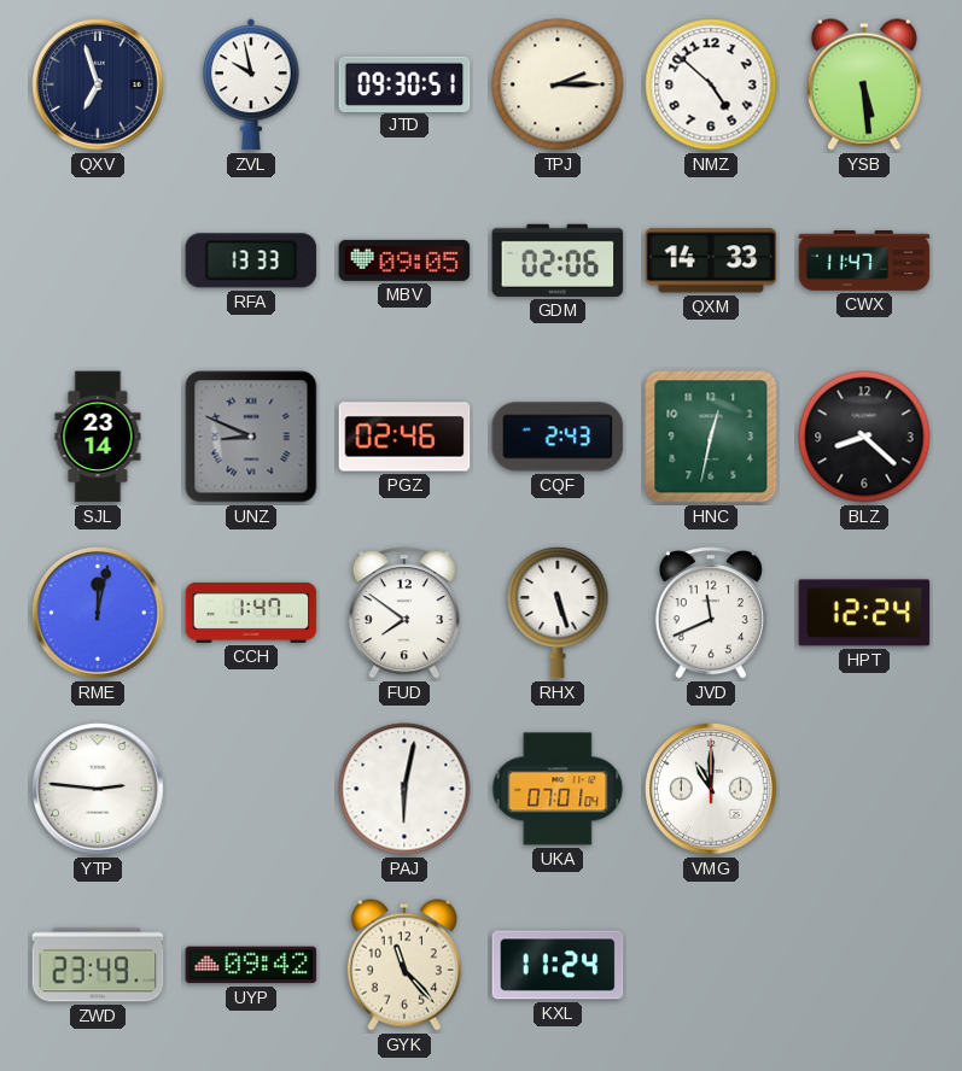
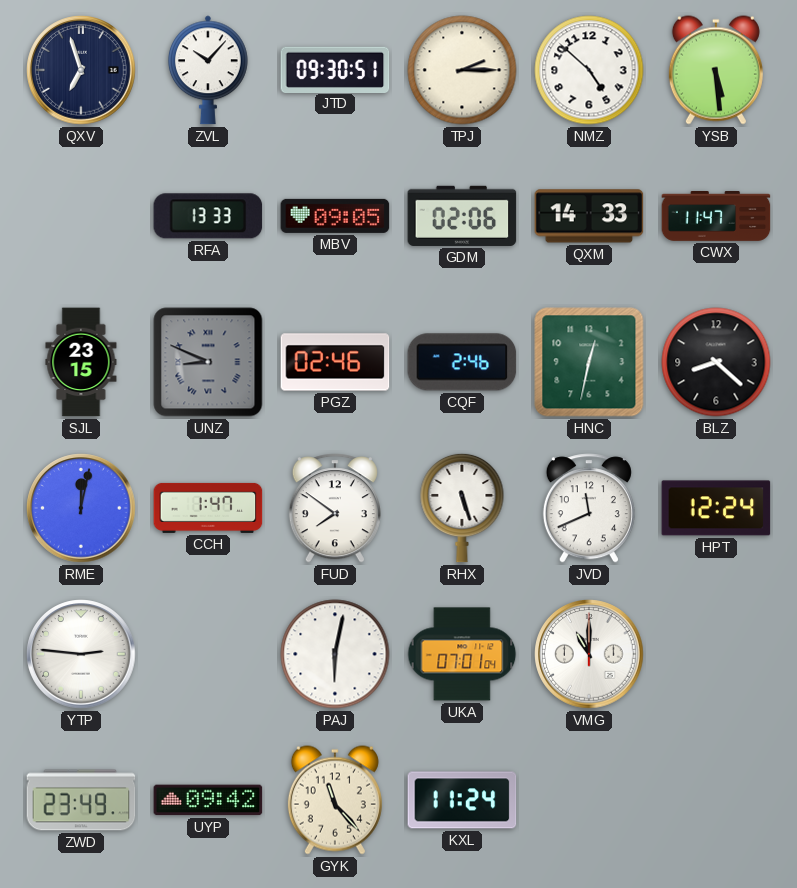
ZVL: 9:58 -> 10:07 (208, 70)
SJL: 23:14 -> 23:15 (81, 362)
CQF: 2:43 -> 2:46 (462, 362)
